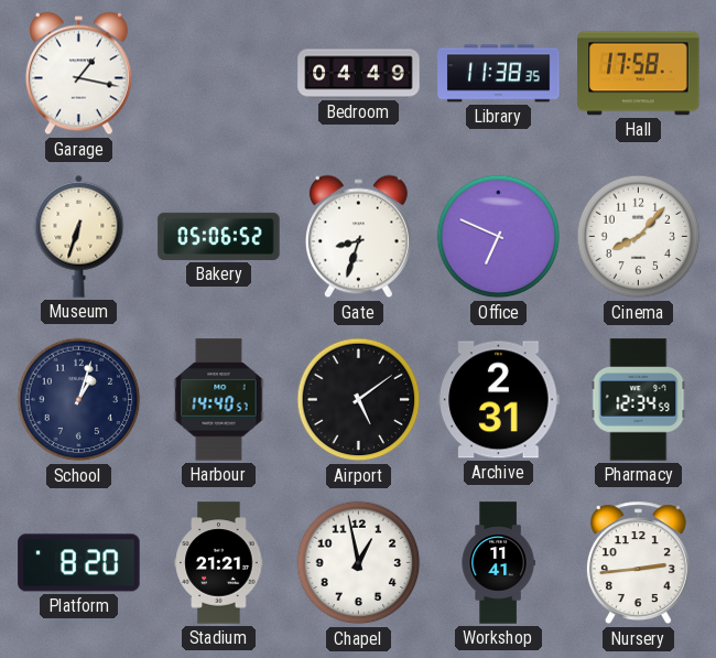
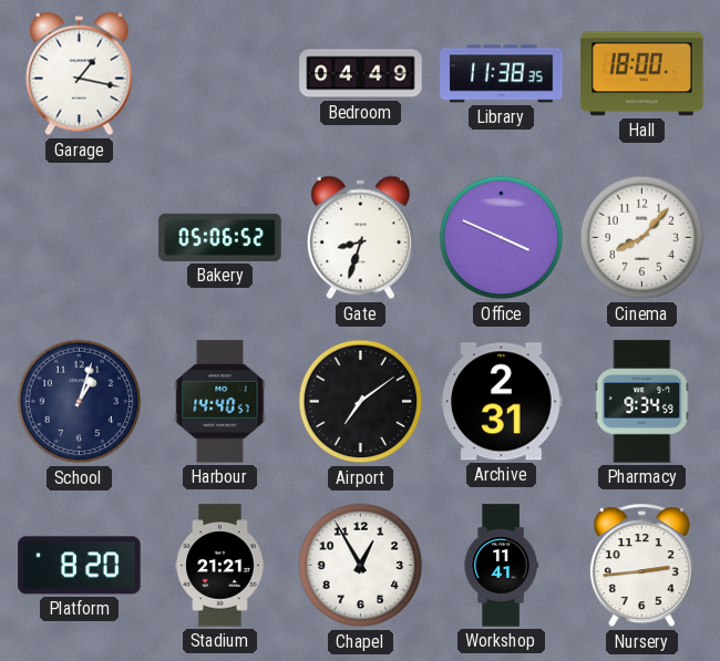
Hall: 17:58 -> 18:00 (642, 74)
Museum: 6:33 -> none (79, 236)
Office: 6:49 -> 3:49 (502, 238)
Airport: 5:09 -> 7:09 (361, 402)
Pharmacy: 12:34 -> 9:34 (642, 402)
Chapel: 12:58 -> 12:55 (361, 566)
